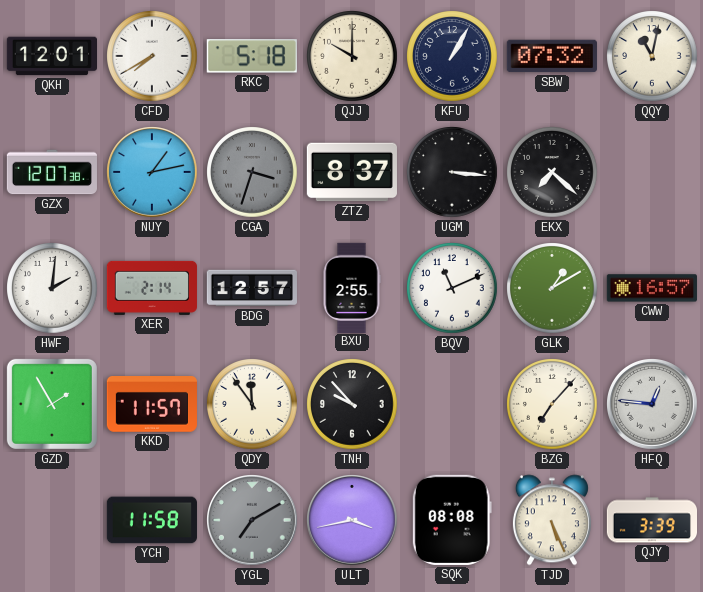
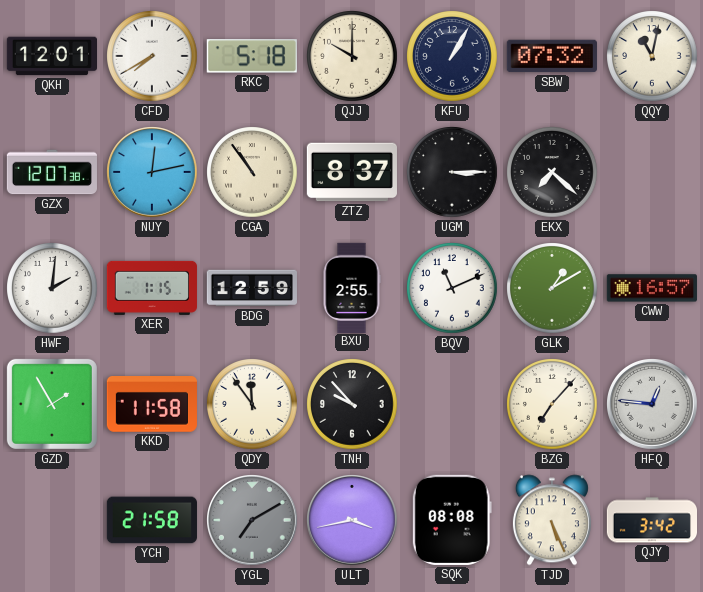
NUY: 1:13 -> 12:13 (153, 173)
CGA: 3:33 -> 10:54 (252, 172)
CGA dial: grey -> cream (252, 172)
UGM: 3:16 -> 3:15 (452, 172)
XER: 2:14 -> 1:15 (152, 288)
BDG: 12:57 -> 12:59 (252, 288)
KKD: 11:57 -> 11:58 (152, 405)
YCH: 11:58 -> 21:58 (152, 520)
QJY: 3:39 -> 3:42 (651, 520)
